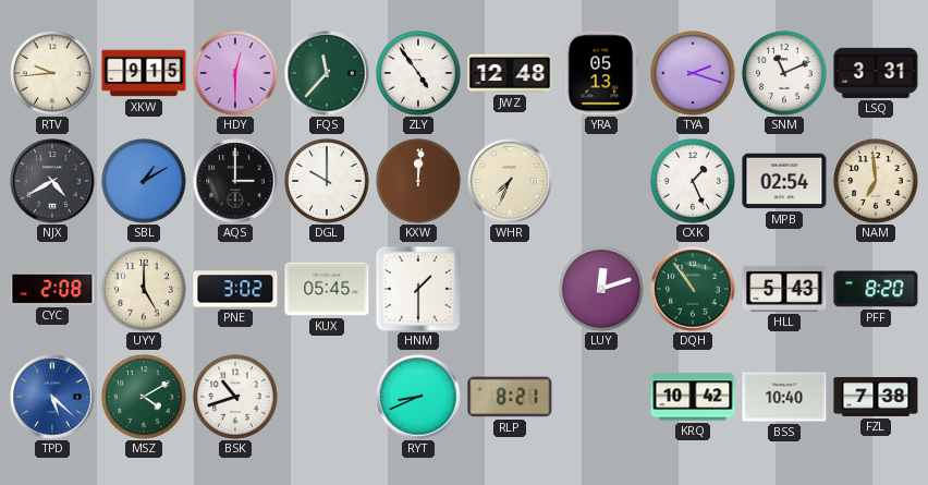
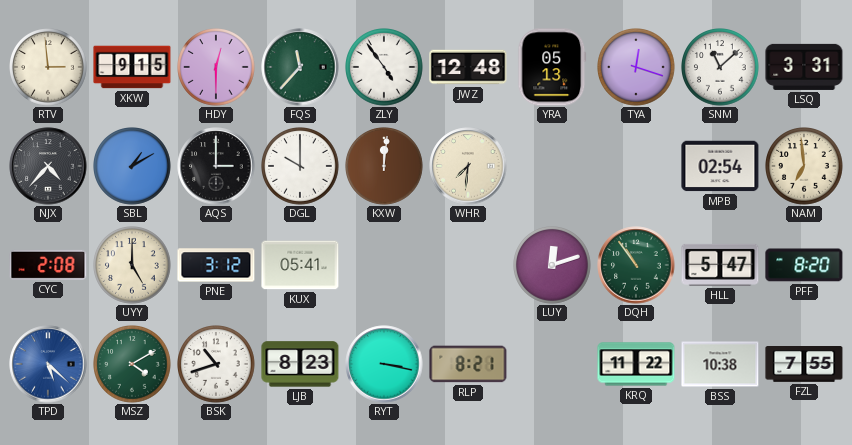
RTV: 9:44 -> 2:59 (49, 68)
TYA: 2:18 -> 12:18 (637, 68)
SNM: 11:11 -> 11:08 (721, 68)
NJX: 4:40 -> 4:37 (48, 166)
WHR: 7:34 -> 7:31 (468, 166)
CXK: 1:26 -> none (694, 182)
PNE: 3:02 -> 3:12 (216, 265)
KUX: 05:45 -> 05:41 (300, 265)
HNM: 1:30 -> none (418, 289)
HLL: 5:43 -> 5:47 (720, 265)
LJB: none -> 8:23 (300, 364)
RYT: 8:41 -> 3:17 (384, 364)
KRQ: 10:42 -> 11:22 (636, 364)
BSS: 10:40 -> 10:38 (720, 364)
FZL: 7:38 -> 7:55 (804, 365)
